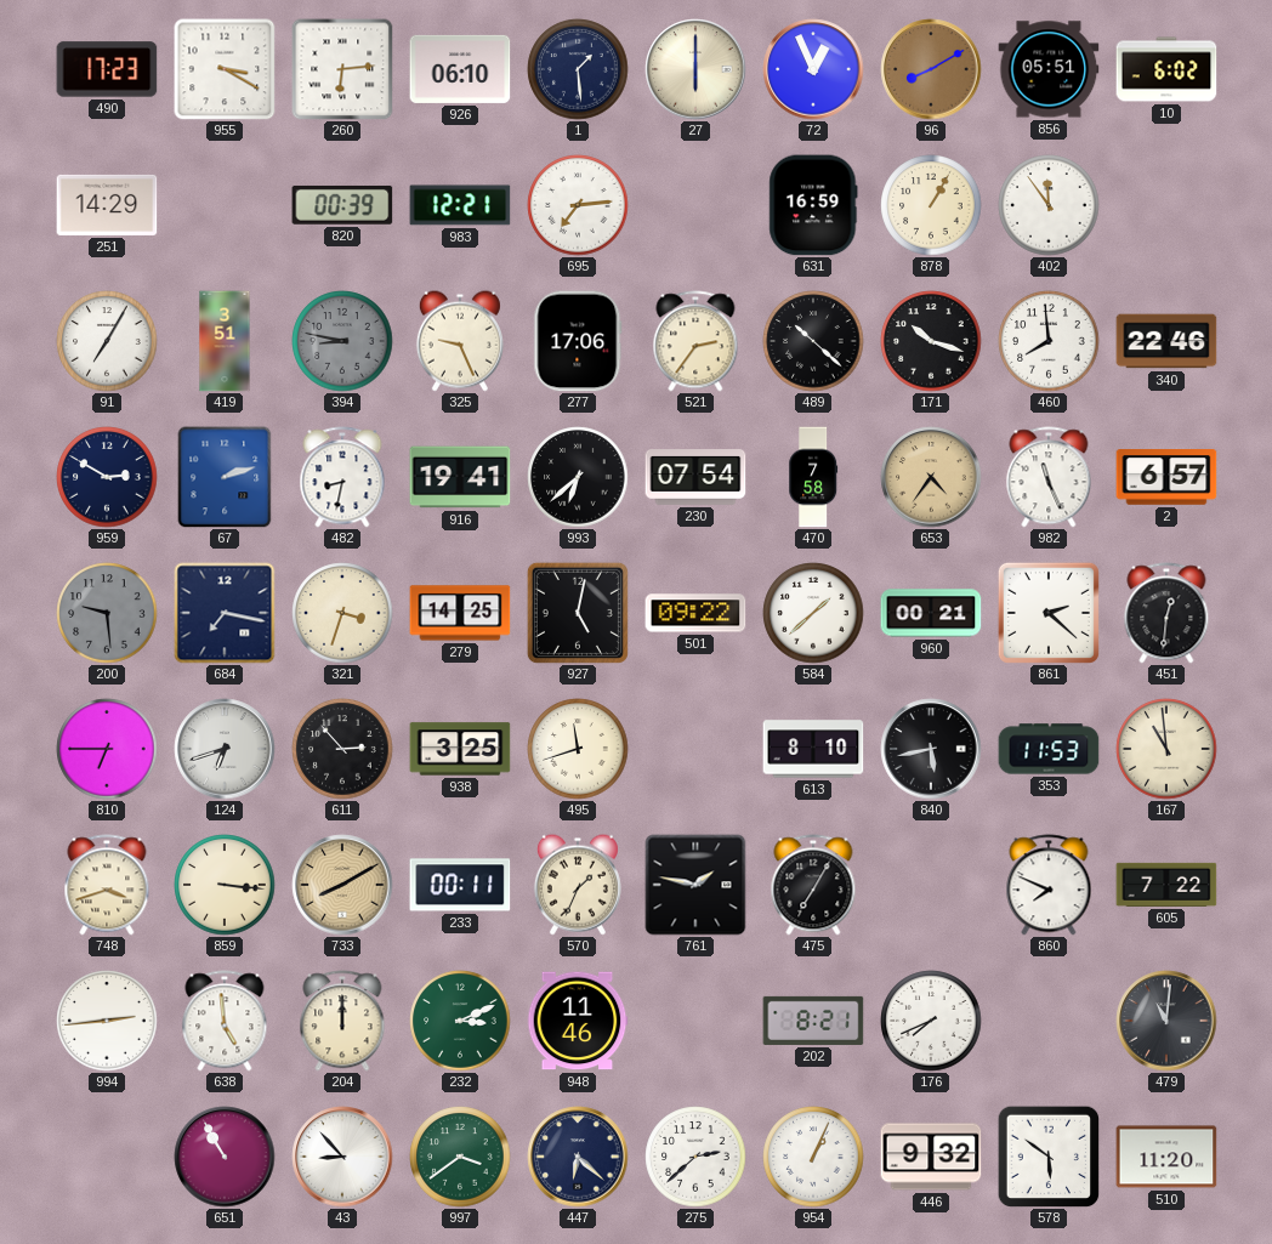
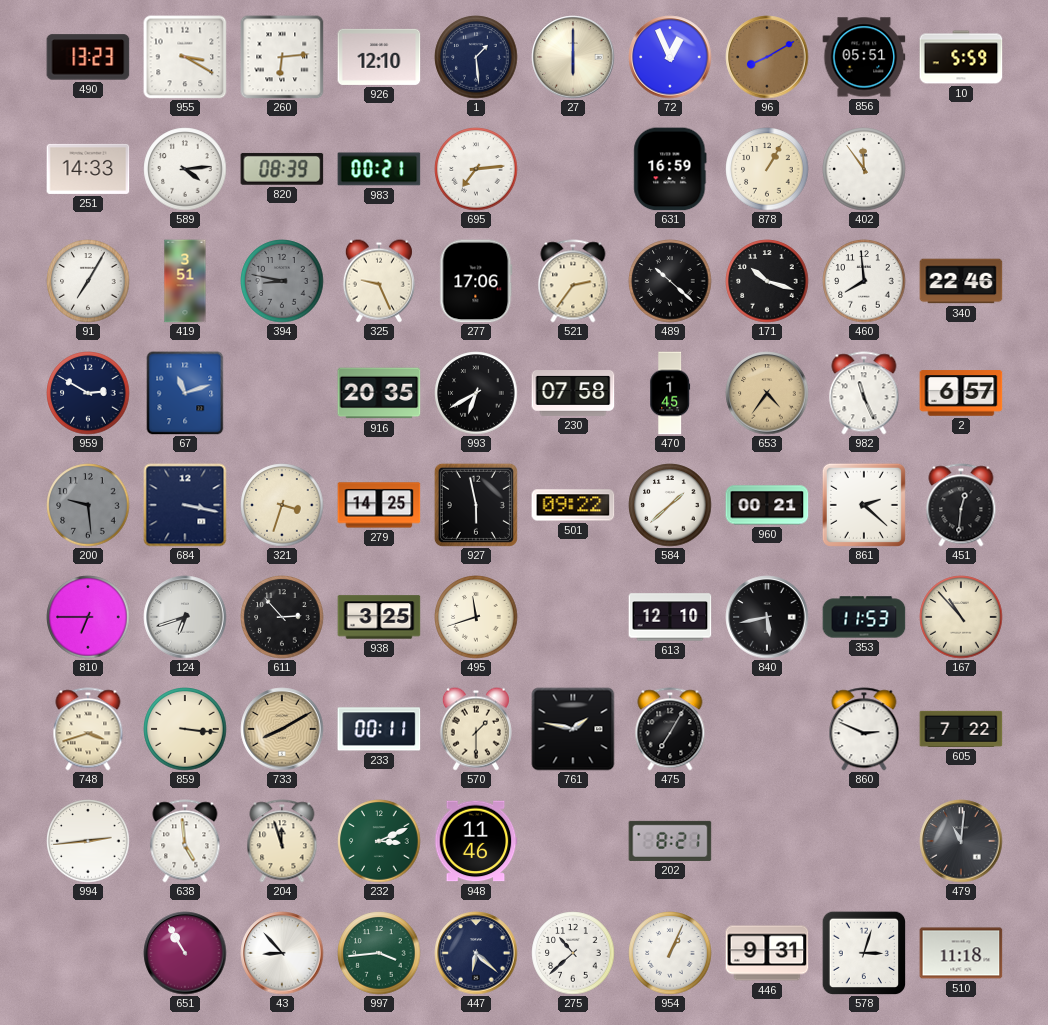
490: 17:23 -> 13:23 (88, 57)
926: 06:10 -> 12:10 (379, 57)
10: 6:02 -> 5:59 (961, 57)
251: 14:29 -> 14:33 (88, 169)
589: none -> 4:14 (185, 169)
820: 00:39 -> 08:39 (282, 169)
983: 12:21 -> 00:21 (379, 169)
67: 2:12 -> 11:12 (185, 393)
482: 8:32 -> none (342, 477)
916: 19:41 -> 20:35 (379, 393)
993: 6:38 -> 6:40 (476, 393)
230: 07:54 -> 07:58 (573, 394)
470: 7:58 -> 1:45 (670, 393)
684: 7:17 -> 3:17 (185, 505)
927: 5:02 -> 5:58 (476, 505)
613: 8:10 -> 12:10 (670, 617)
167: 10:59 -> 10:53 (961, 617)
570: 1:34 -> 1:30 (476, 729)
860: 7:49 -> 2:49 (864, 729)
204: 12:00 -> 11:57 (282, 841)
176: 7:41 -> none (931, 1021)
997: 3:39 -> 3:44 (379, 953)
275: 2:38 -> 10:38 (573, 953)
446: 9:32 -> 9:31 (767, 953)
578: 5:51 -> 3:03 (864, 953)
510: 11:20 -> 11:18 (961, 953)
